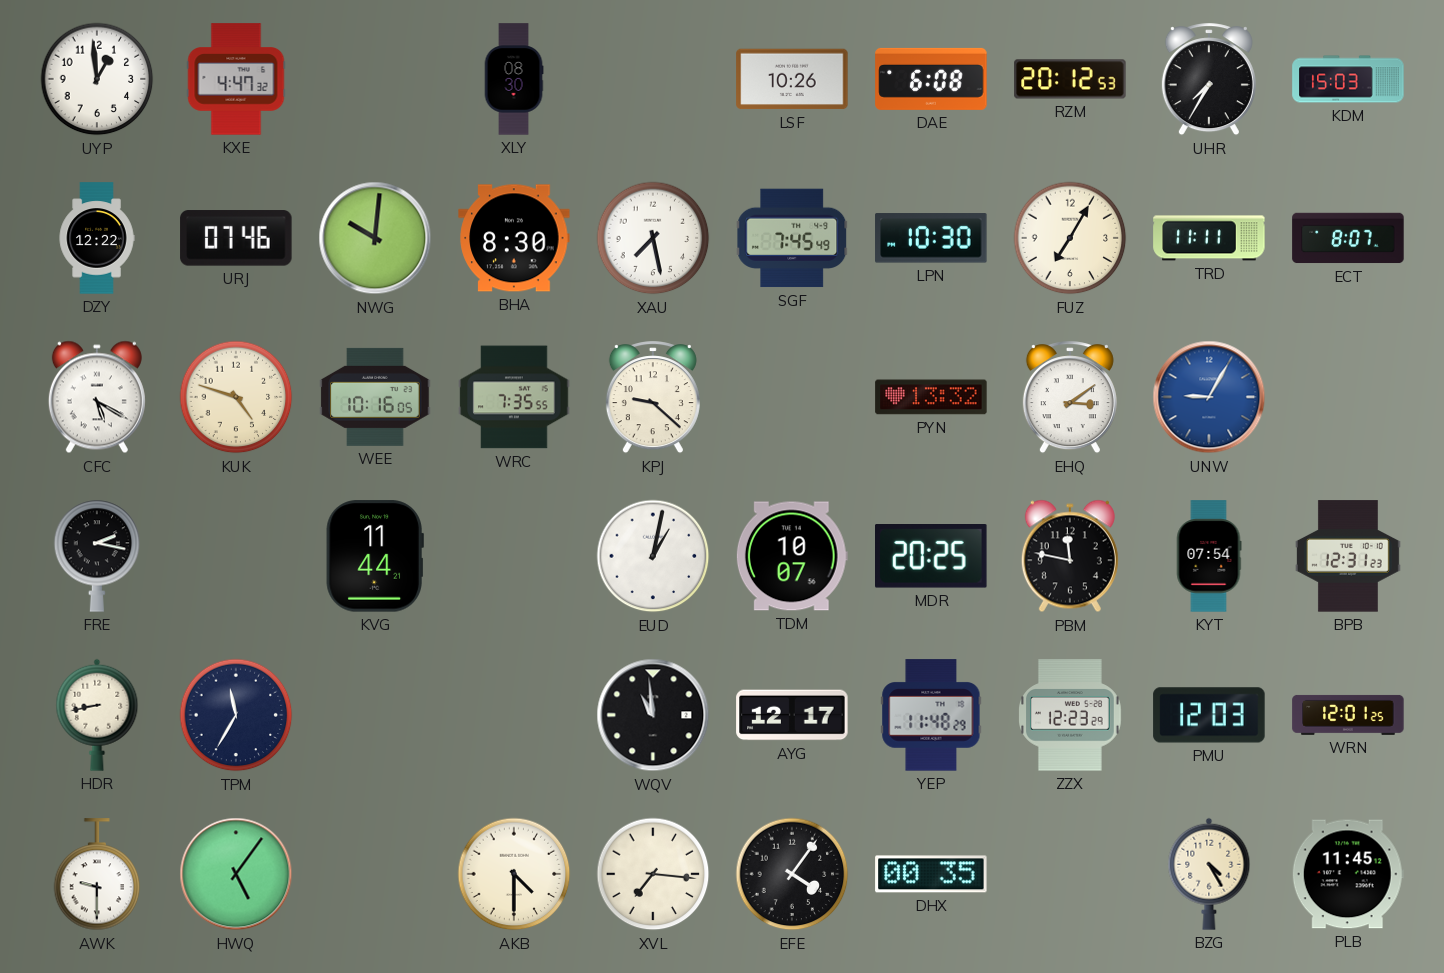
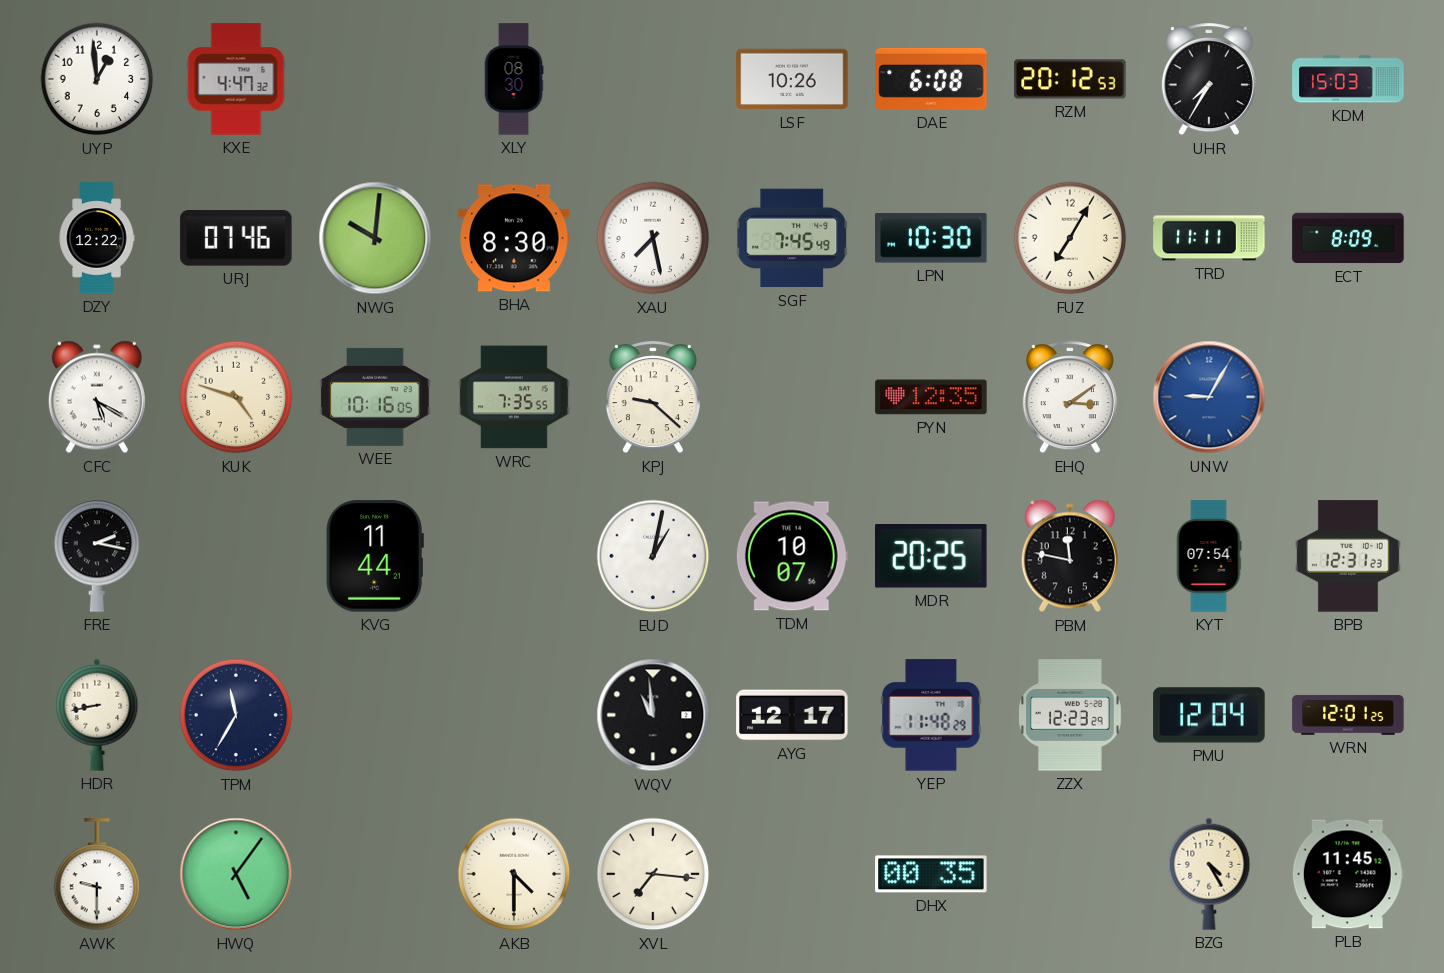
ECT: 8:07 -> 8:09 (1348, 238)
PYN: 13:32 -> 12:35 (931, 397)
PMU: 12:03 -> 12:04 (1209, 715)
EFE: 4:06 -> none (792, 874)
